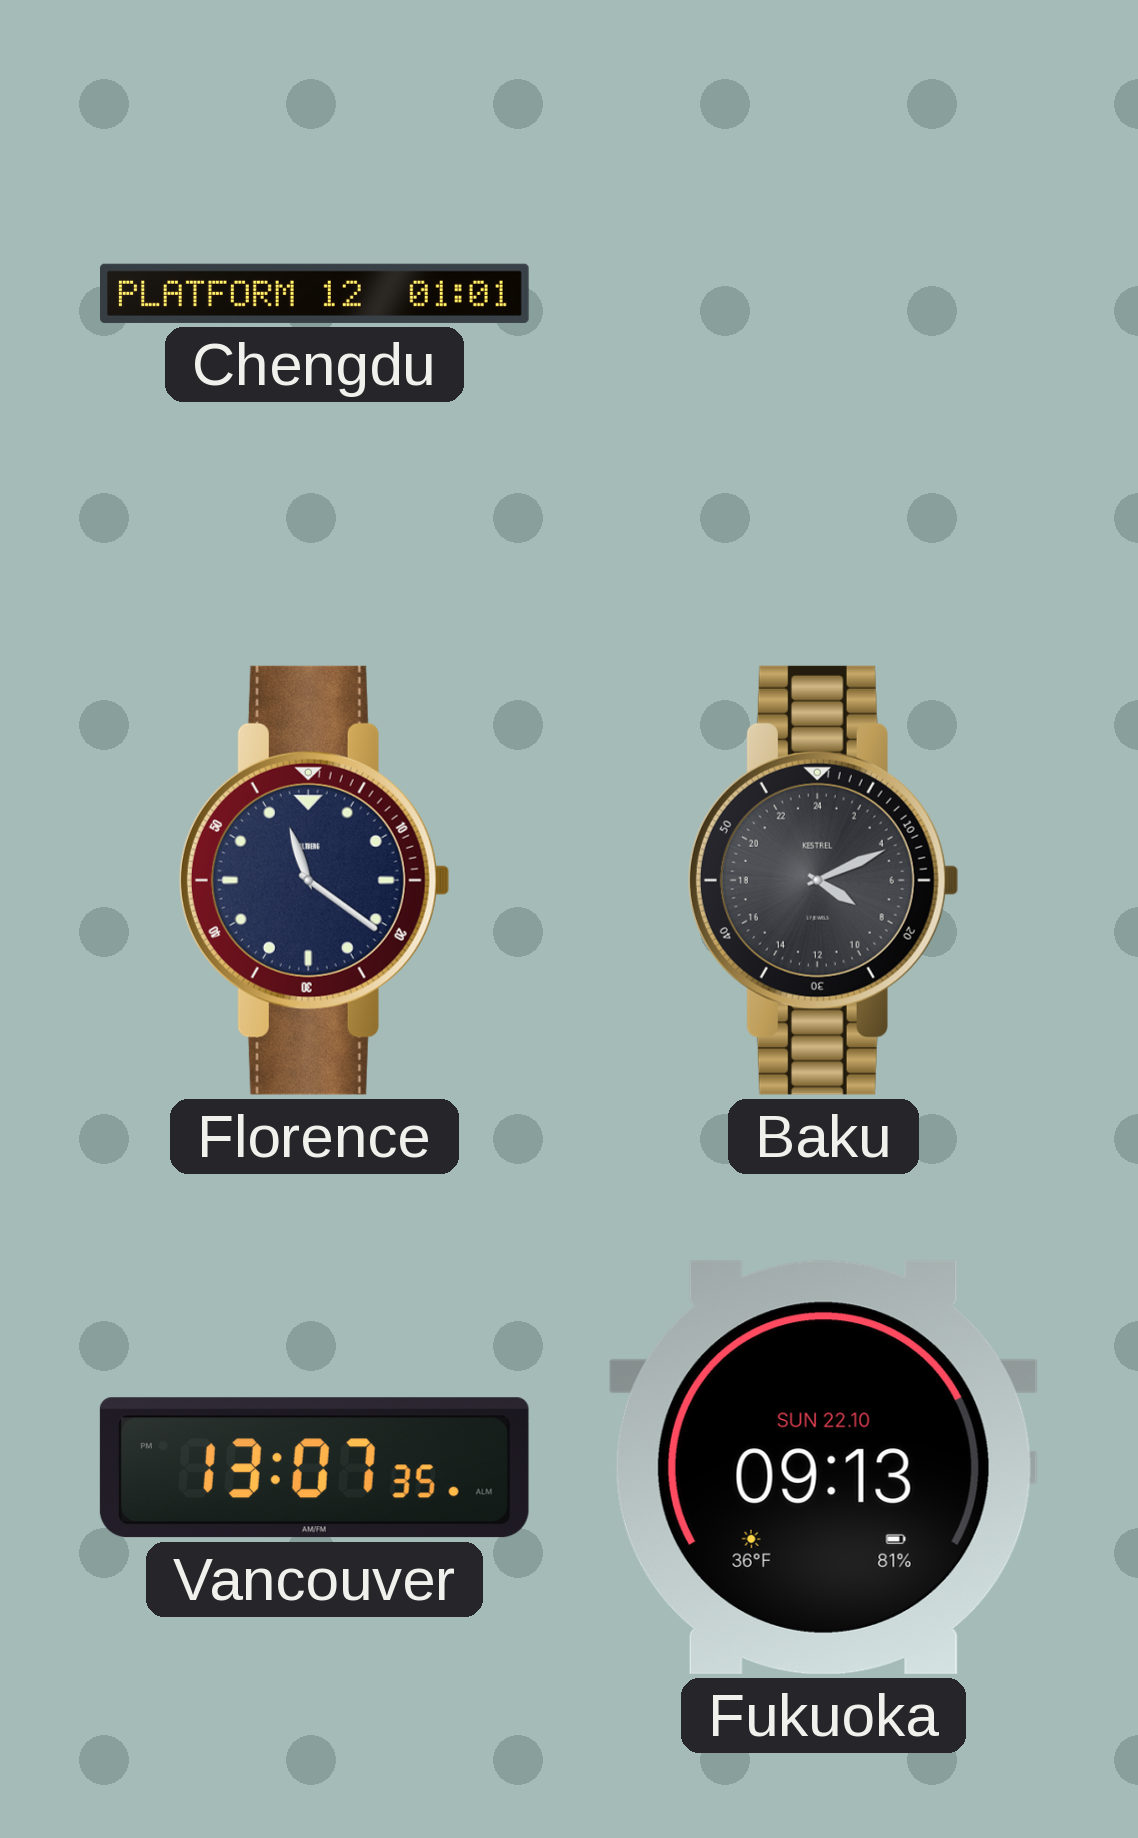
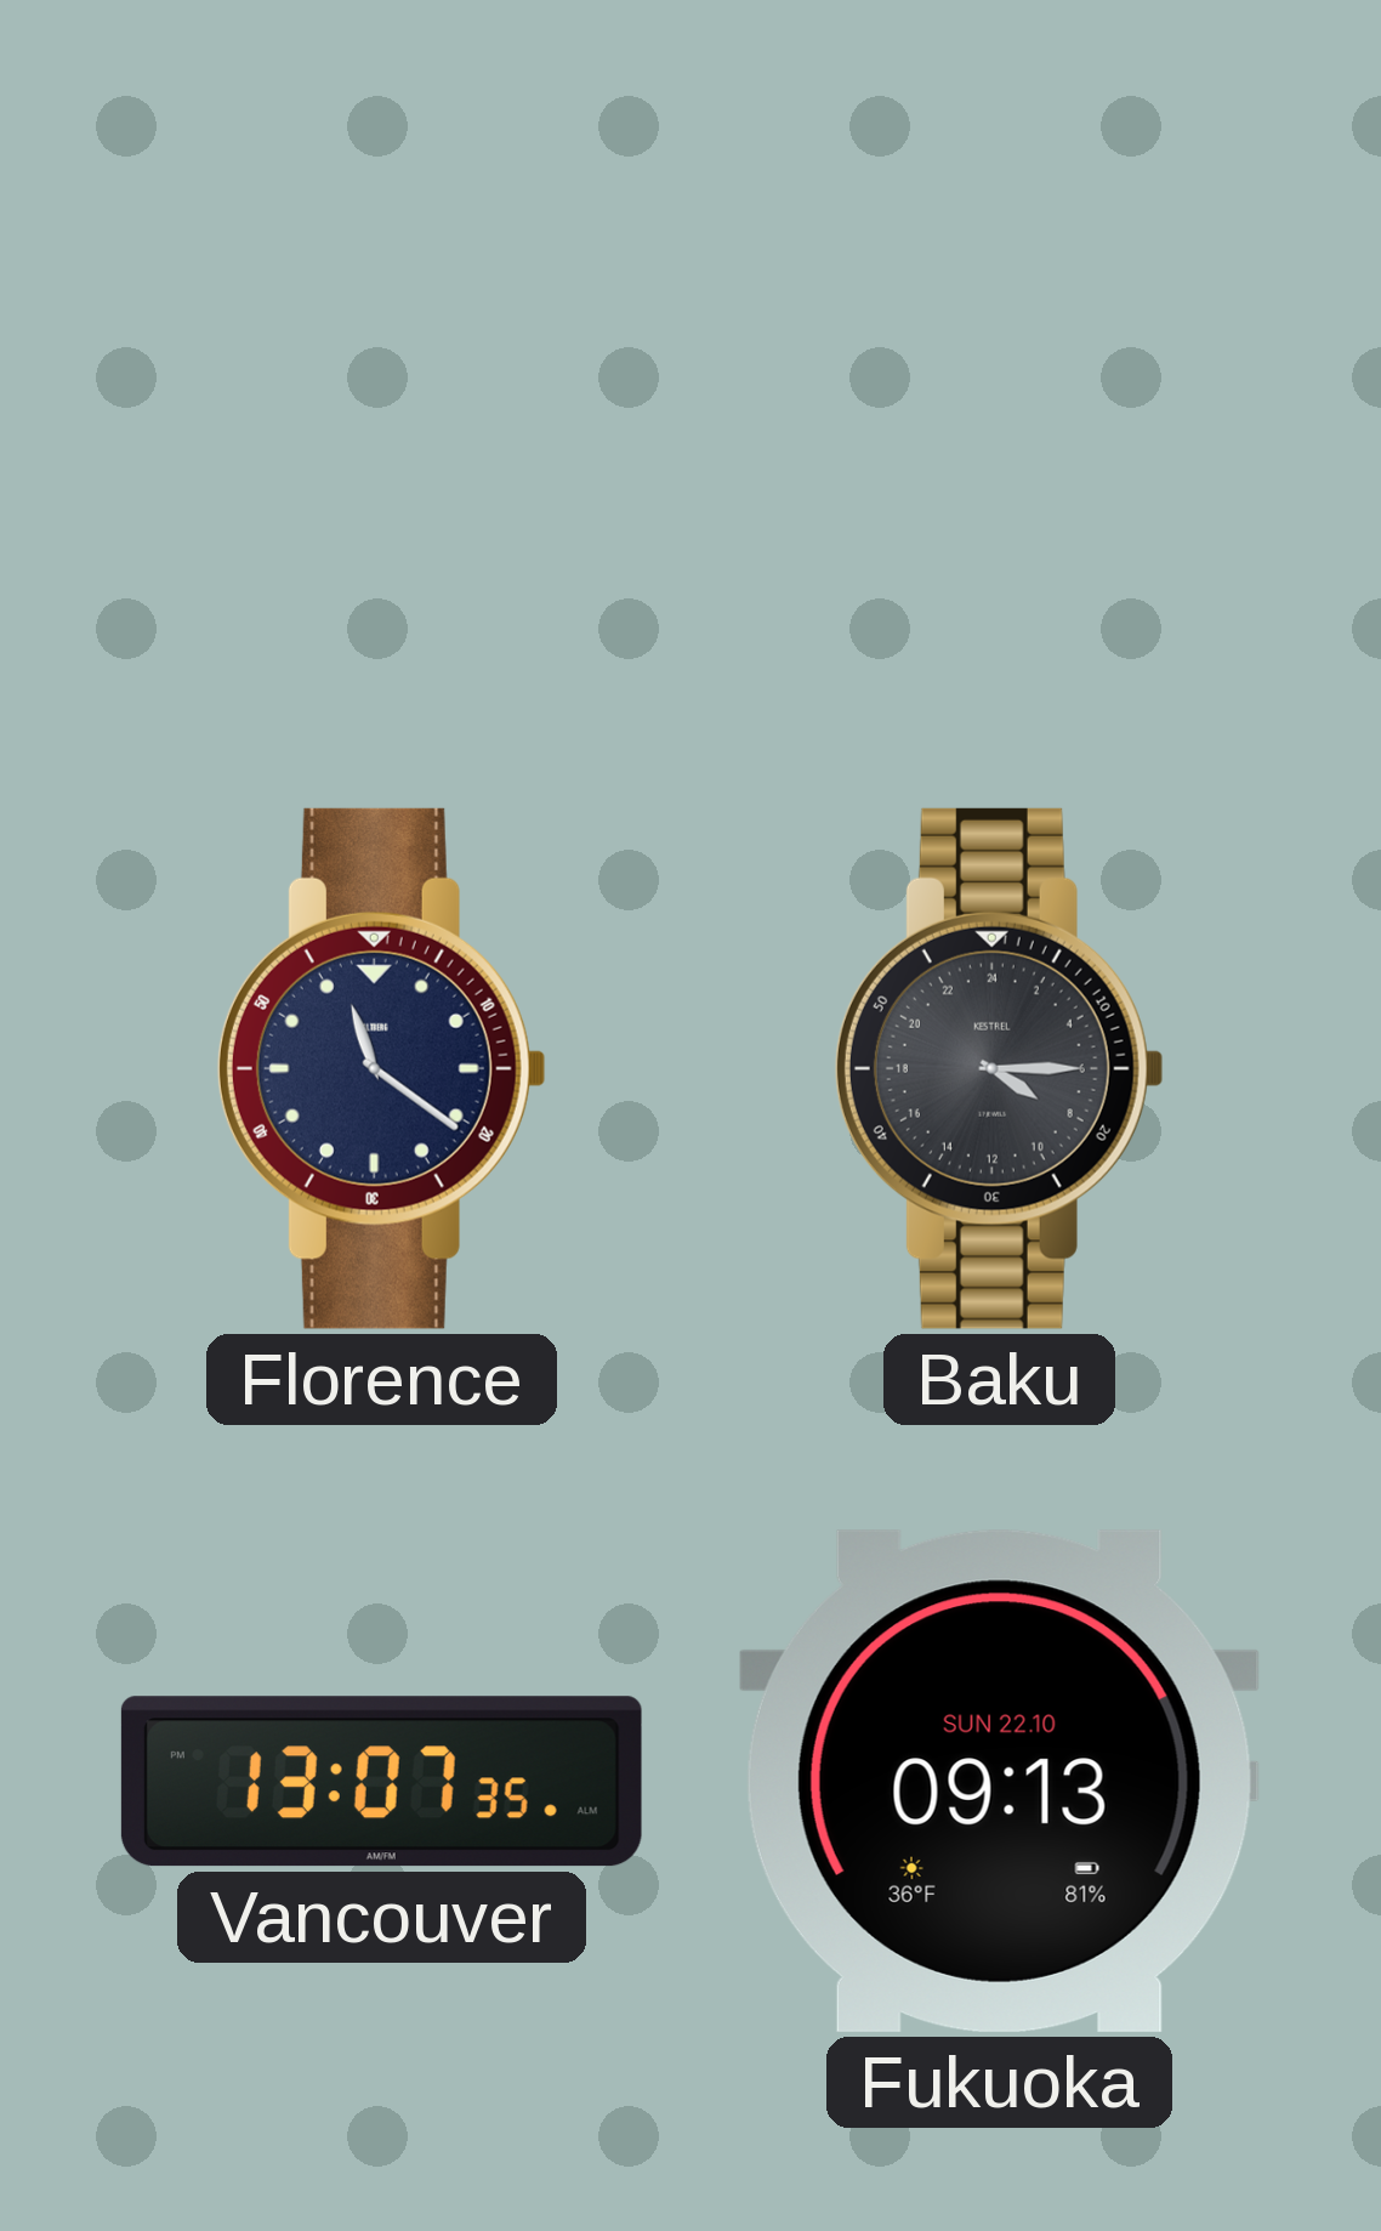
Chengdu: 01:01 -> none (315, 293)
Baku: 8:11 -> 8:15 (999, 1068)
